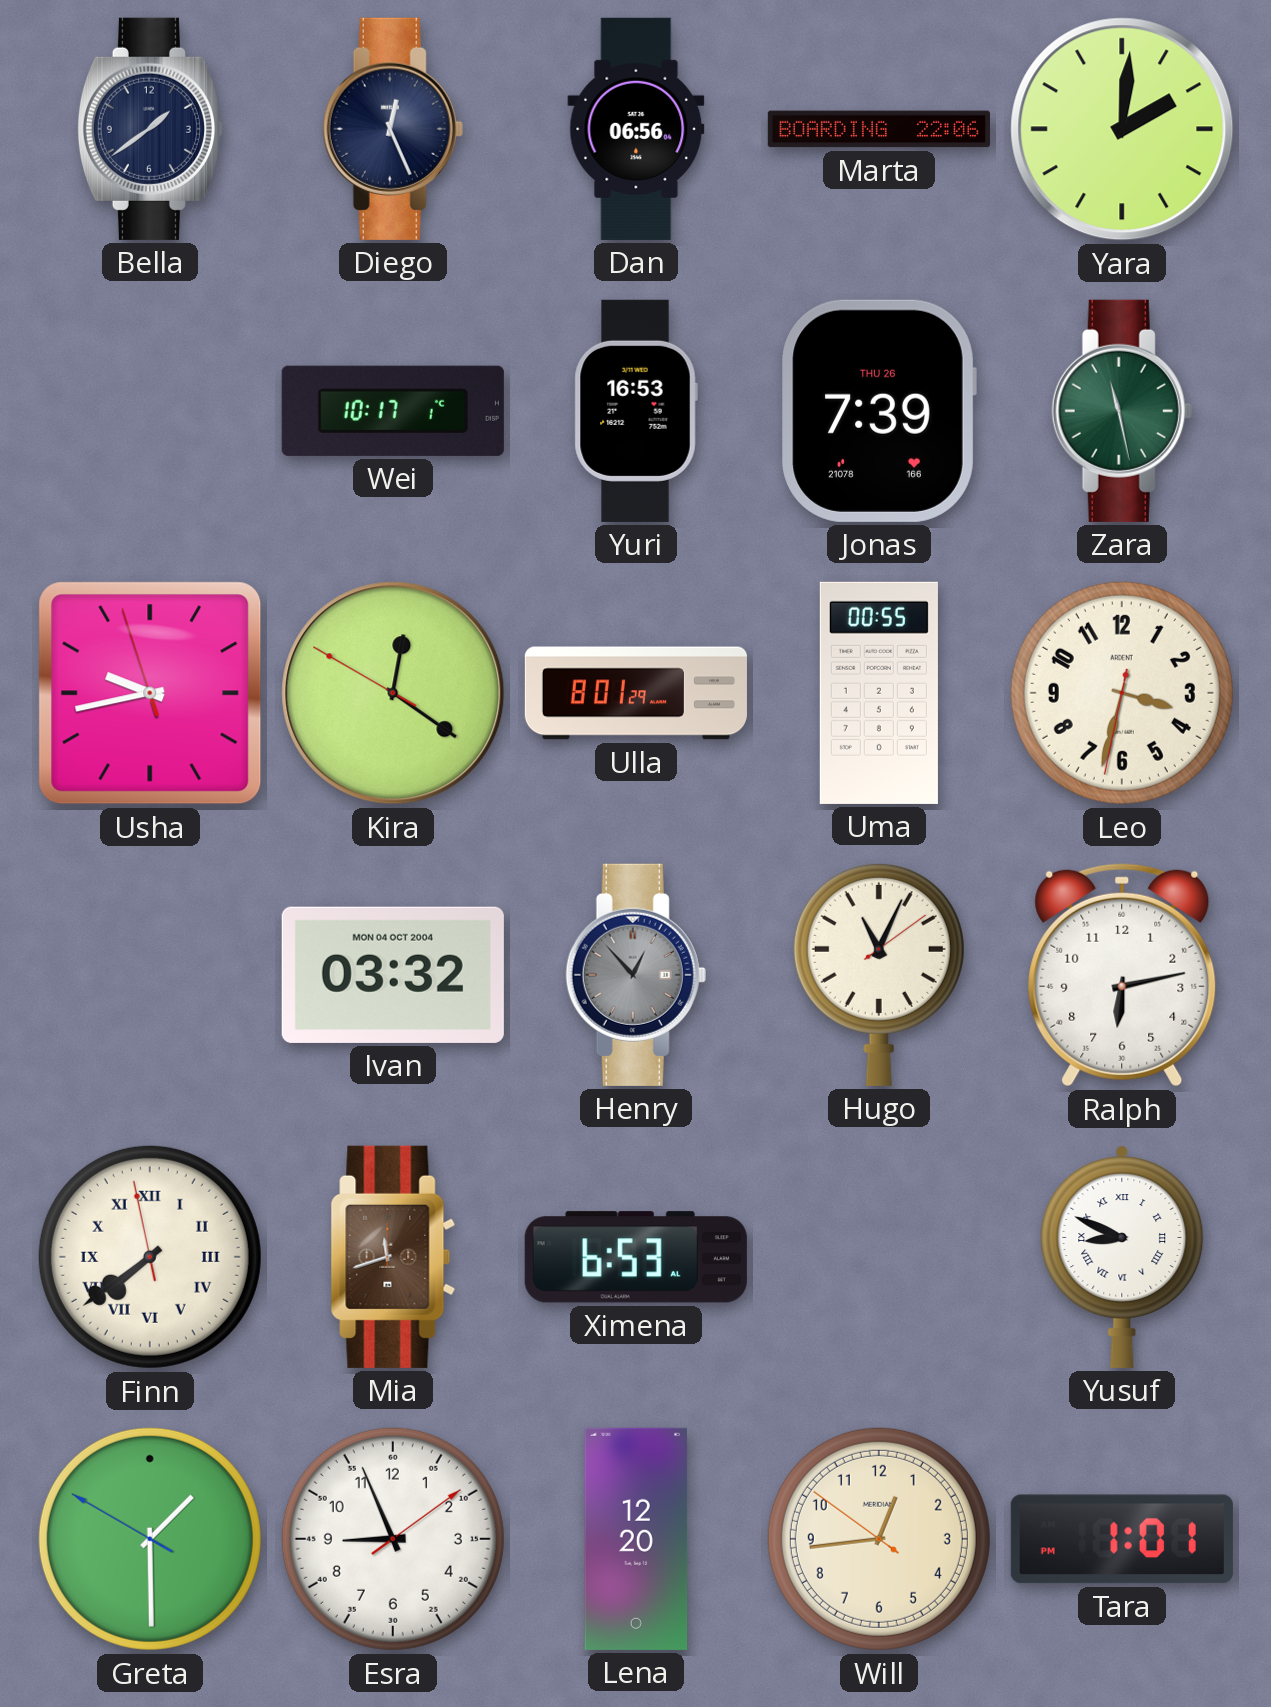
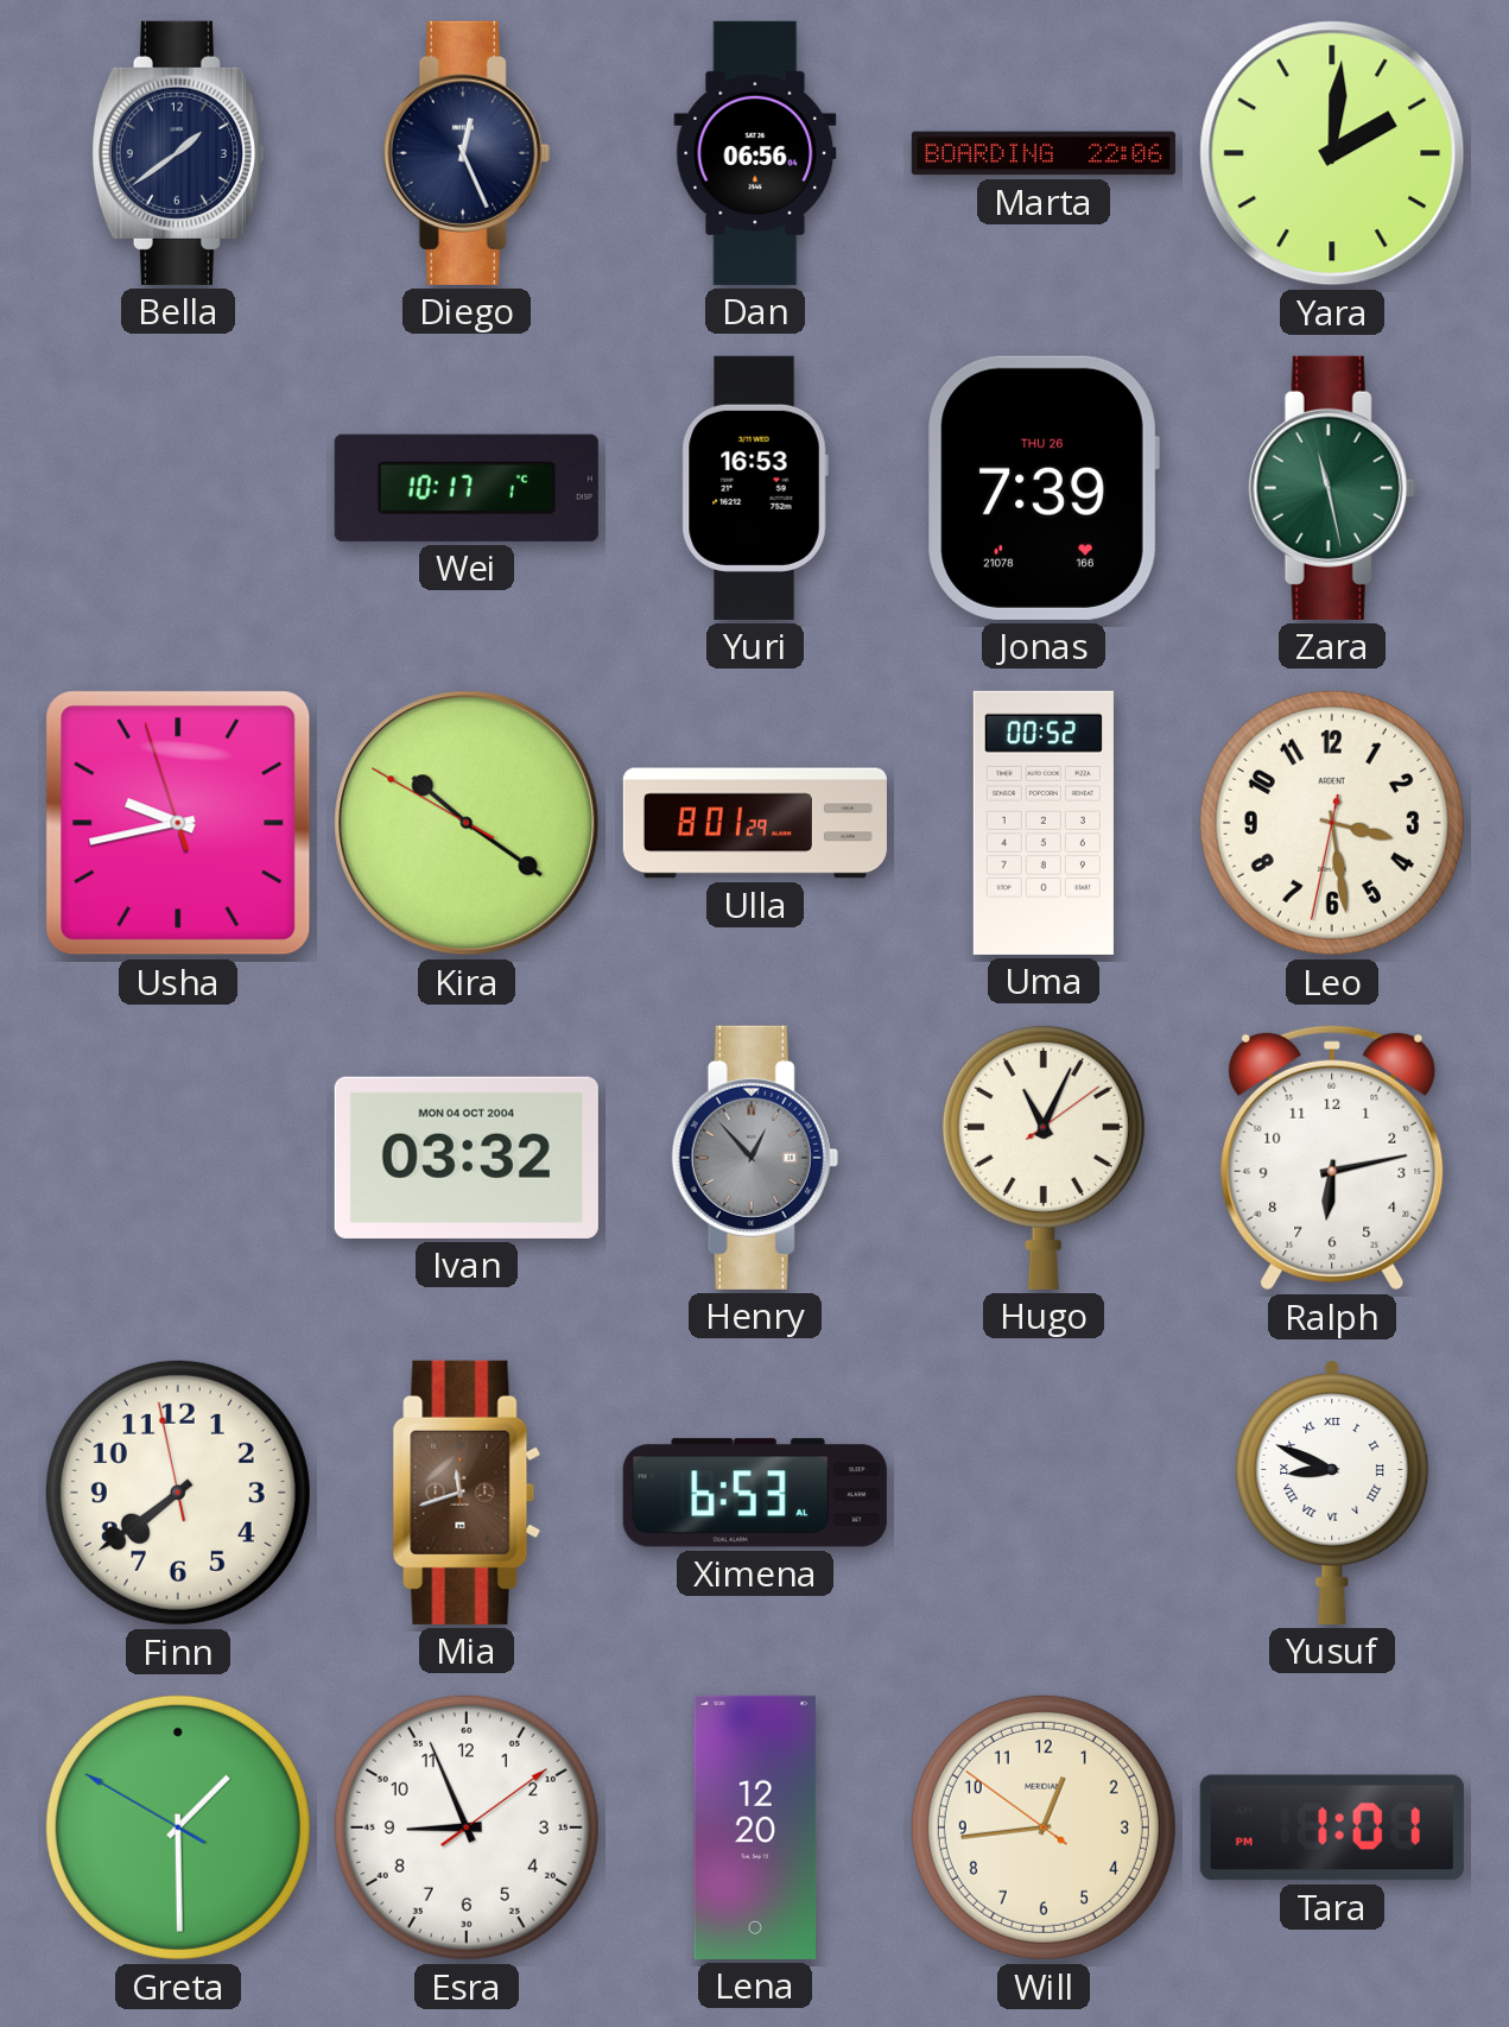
Kira: 12:20 -> 10:20 (467, 823)
Uma: 00:55 -> 00:52 (1044, 823)
Leo: 3:32 -> 3:28 (1332, 823)
Finn numerals: Roman -> Arabic (178, 1493)
